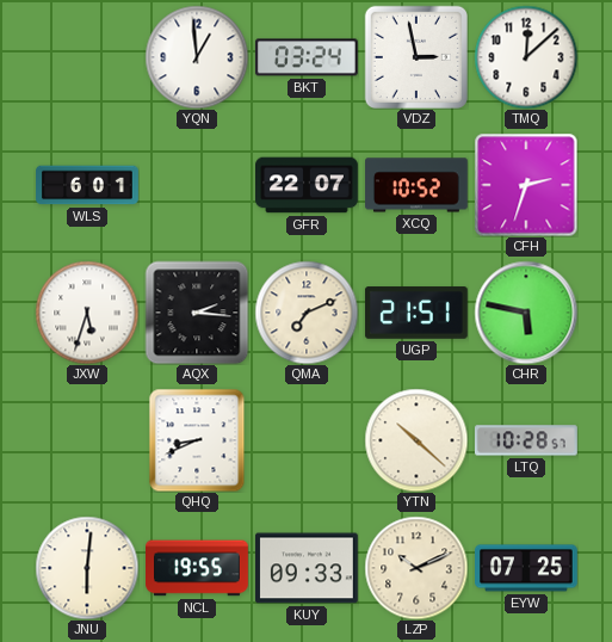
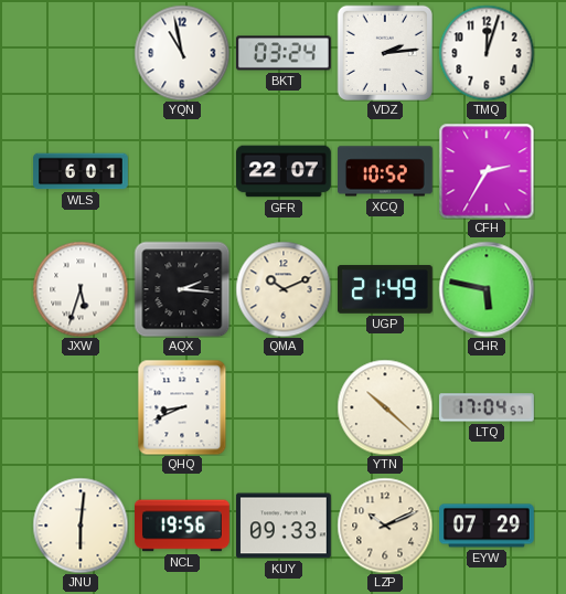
YQN: 12:59 -> 10:58 (182, 53)
VDZ: 2:58 -> 2:14 (385, 53)
TMQ: 12:08 -> 12:03 (487, 53)
CFH: 2:33 -> 2:35 (487, 171)
QMA: 7:11 -> 10:11 (284, 289)
UGP: 21:51 -> 21:49 (385, 289)
LTQ: 10:28 -> 17:04 (487, 407)
NCL: 19:55 -> 19:56 (183, 526)
EYW: 07:25 -> 07:29 (488, 526)
